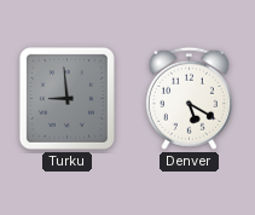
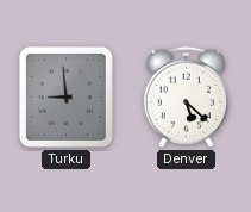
Denver: 5:20 -> 5:22 (186, 96)
